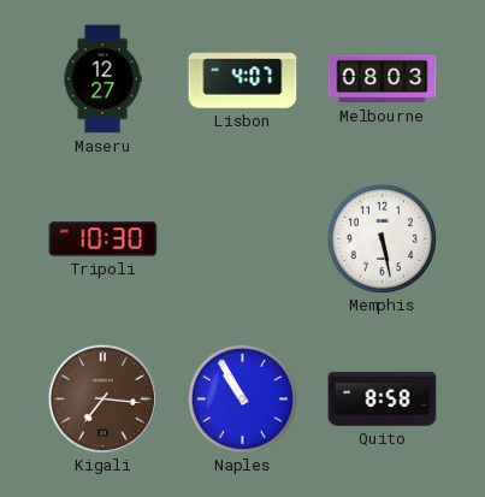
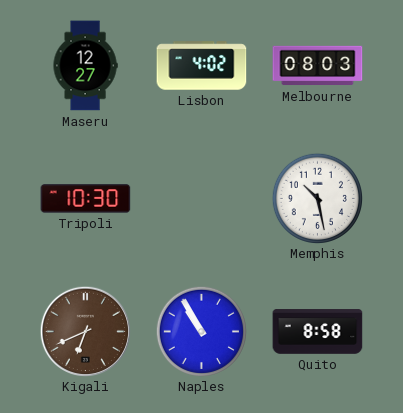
Lisbon: 4:07 -> 4:02 (202, 66)
Memphis: 5:28 -> 10:28 (317, 198)
Kigali: 7:16 -> 6:41 (85, 331)
